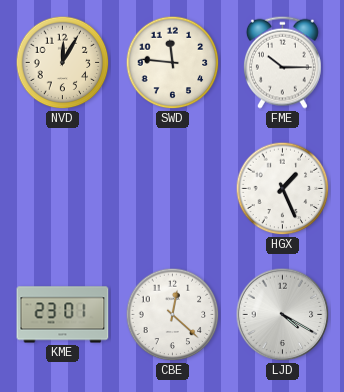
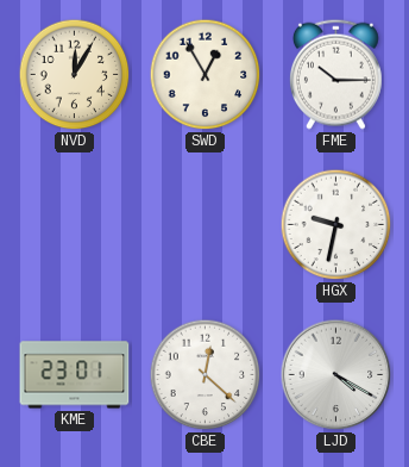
SWD: 11:46 -> 12:55 (206, 75)
HGX: 1:26 -> 9:32 (336, 225)
